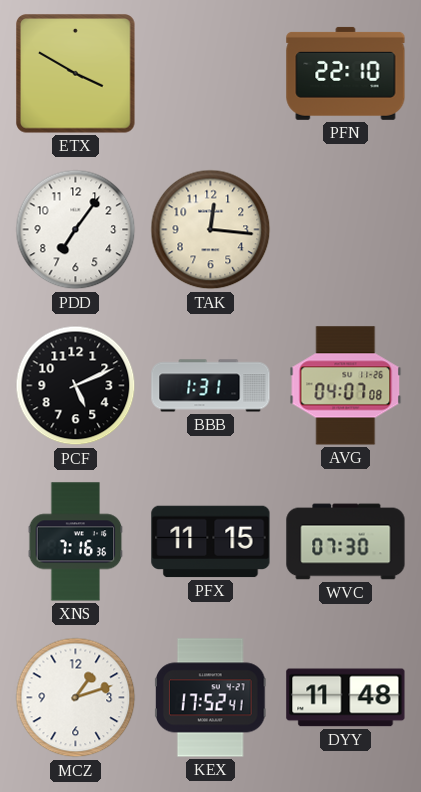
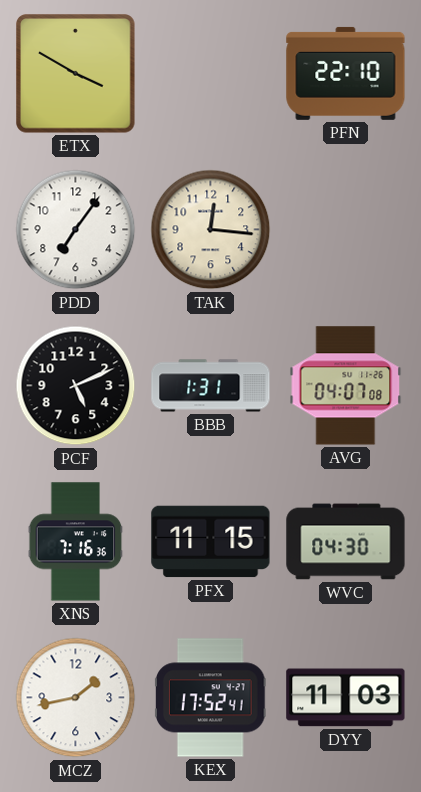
WVC: 07:30 -> 04:30 (346, 542)
MCZ: 1:12 -> 1:43 (76, 698)
DYY: 11:48 -> 11:03 (346, 698)
